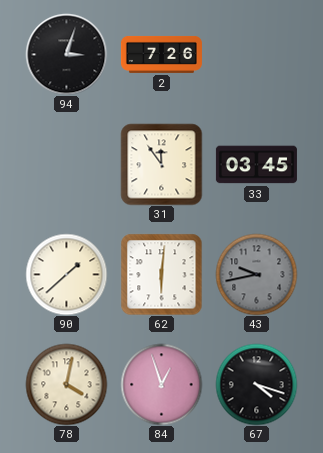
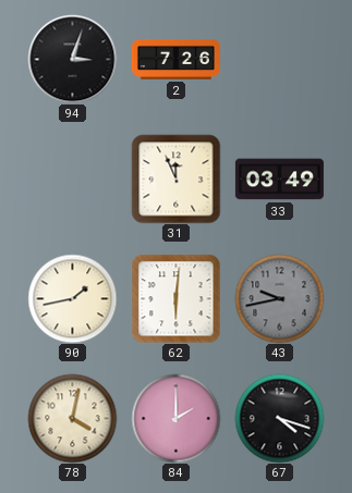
31: 11:54 -> 11:56 (175, 178)
33: 03:45 -> 03:49 (279, 180)
90: 1:38 -> 1:43 (72, 298)
84: 12:57 -> 2:00 (175, 418)
